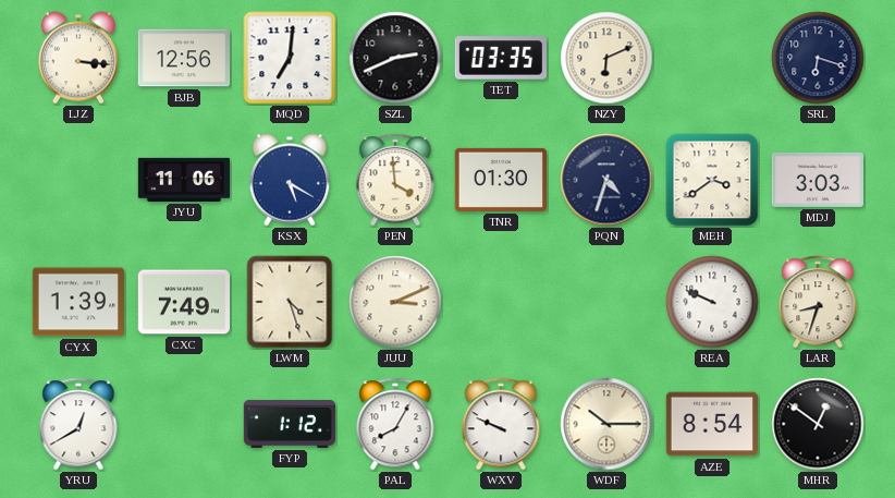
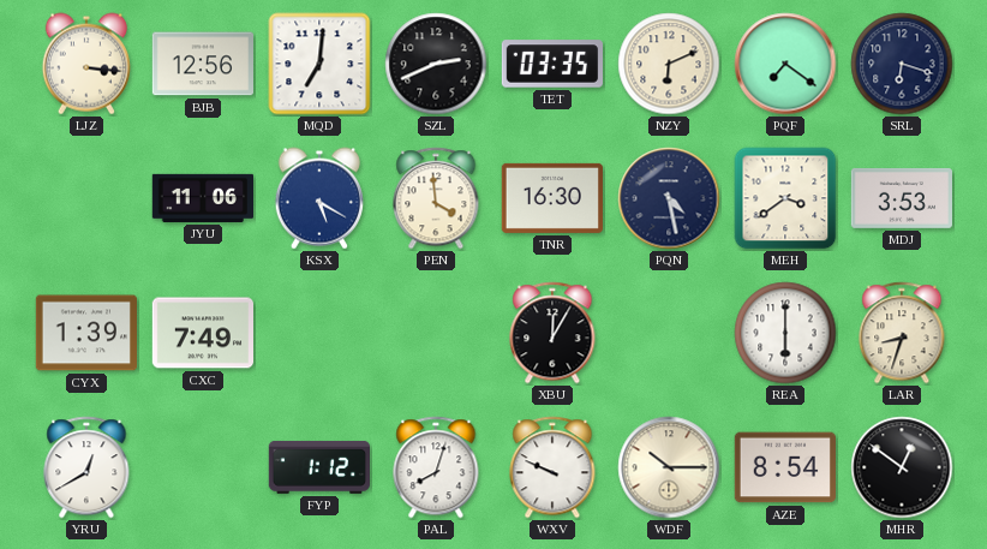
PQF: none -> 7:21 (785, 64)
TNR: 01:30 -> 16:30 (551, 198)
PQN: 4:33 -> 4:28 (669, 198)
MDJ: 3:03 -> 3:53 (901, 198)
LWM: 4:27 -> none (290, 302)
JUU: 3:11 -> none (395, 302)
XBU: none -> 12:05 (552, 333)
REA: 9:49 -> 6:00 (785, 333)
PAL: 8:05 -> 8:03 (436, 467)
